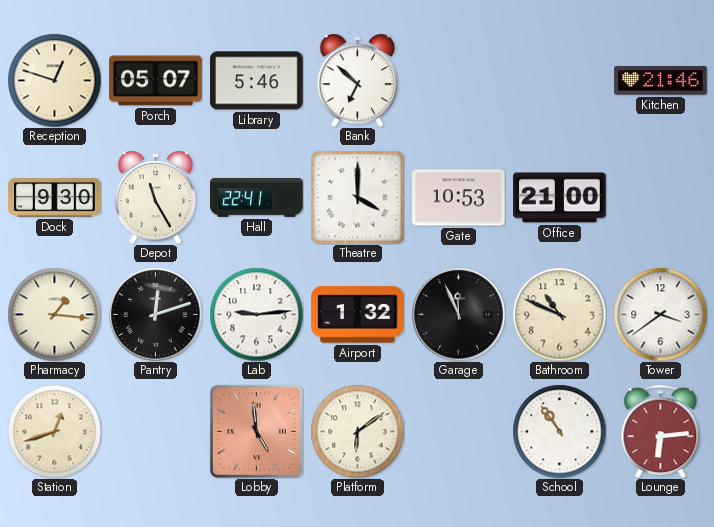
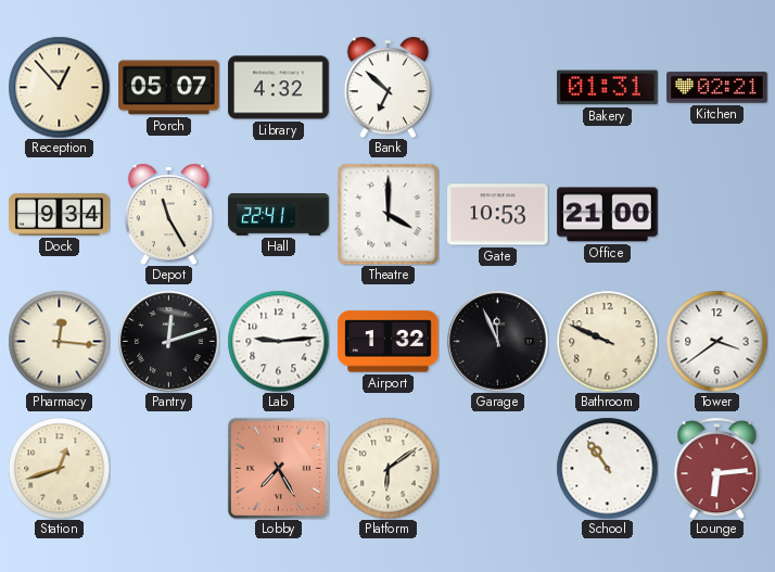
Reception: 12:48 -> 12:53 (59, 87)
Library: 5:46 -> 4:32 (279, 88)
Bakery: none -> 01:31 (608, 88)
Kitchen: 21:46 -> 02:21 (717, 88)
Dock: 9:30 -> 9:34 (60, 215)
Pharmacy: 1:16 -> 12:16 (59, 341)
Bathroom: 10:49 -> 9:49 (607, 341)
Lobby: 4:59 -> 7:25 (278, 468)
